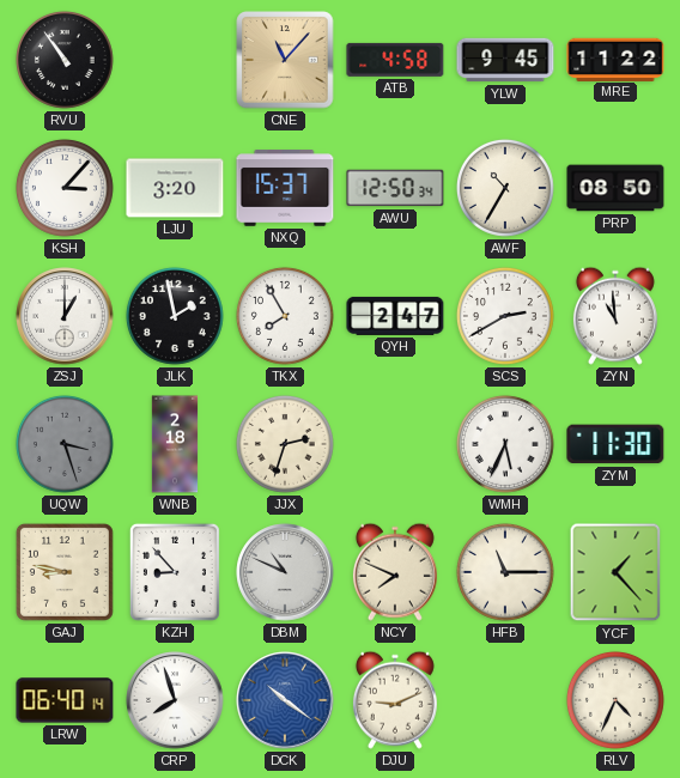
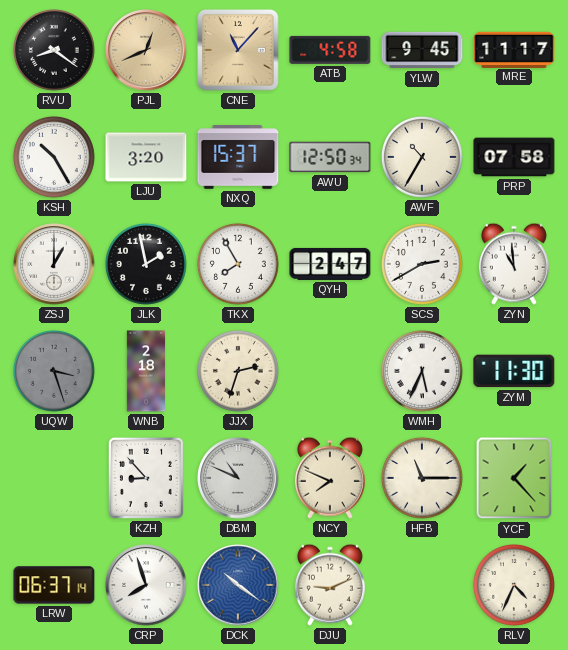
RVU: 10:54 -> 8:21 (54, 50)
PJL: none -> 12:41 (146, 50)
MRE: 11:22 -> 11:17 (514, 49)
KSH: 3:07 -> 10:25 (54, 157)
PRP: 08:50 -> 07:58 (514, 157)
GAJ: 8:47 -> none (65, 572)
LRW: 06:40 -> 06:37 (54, 585)
